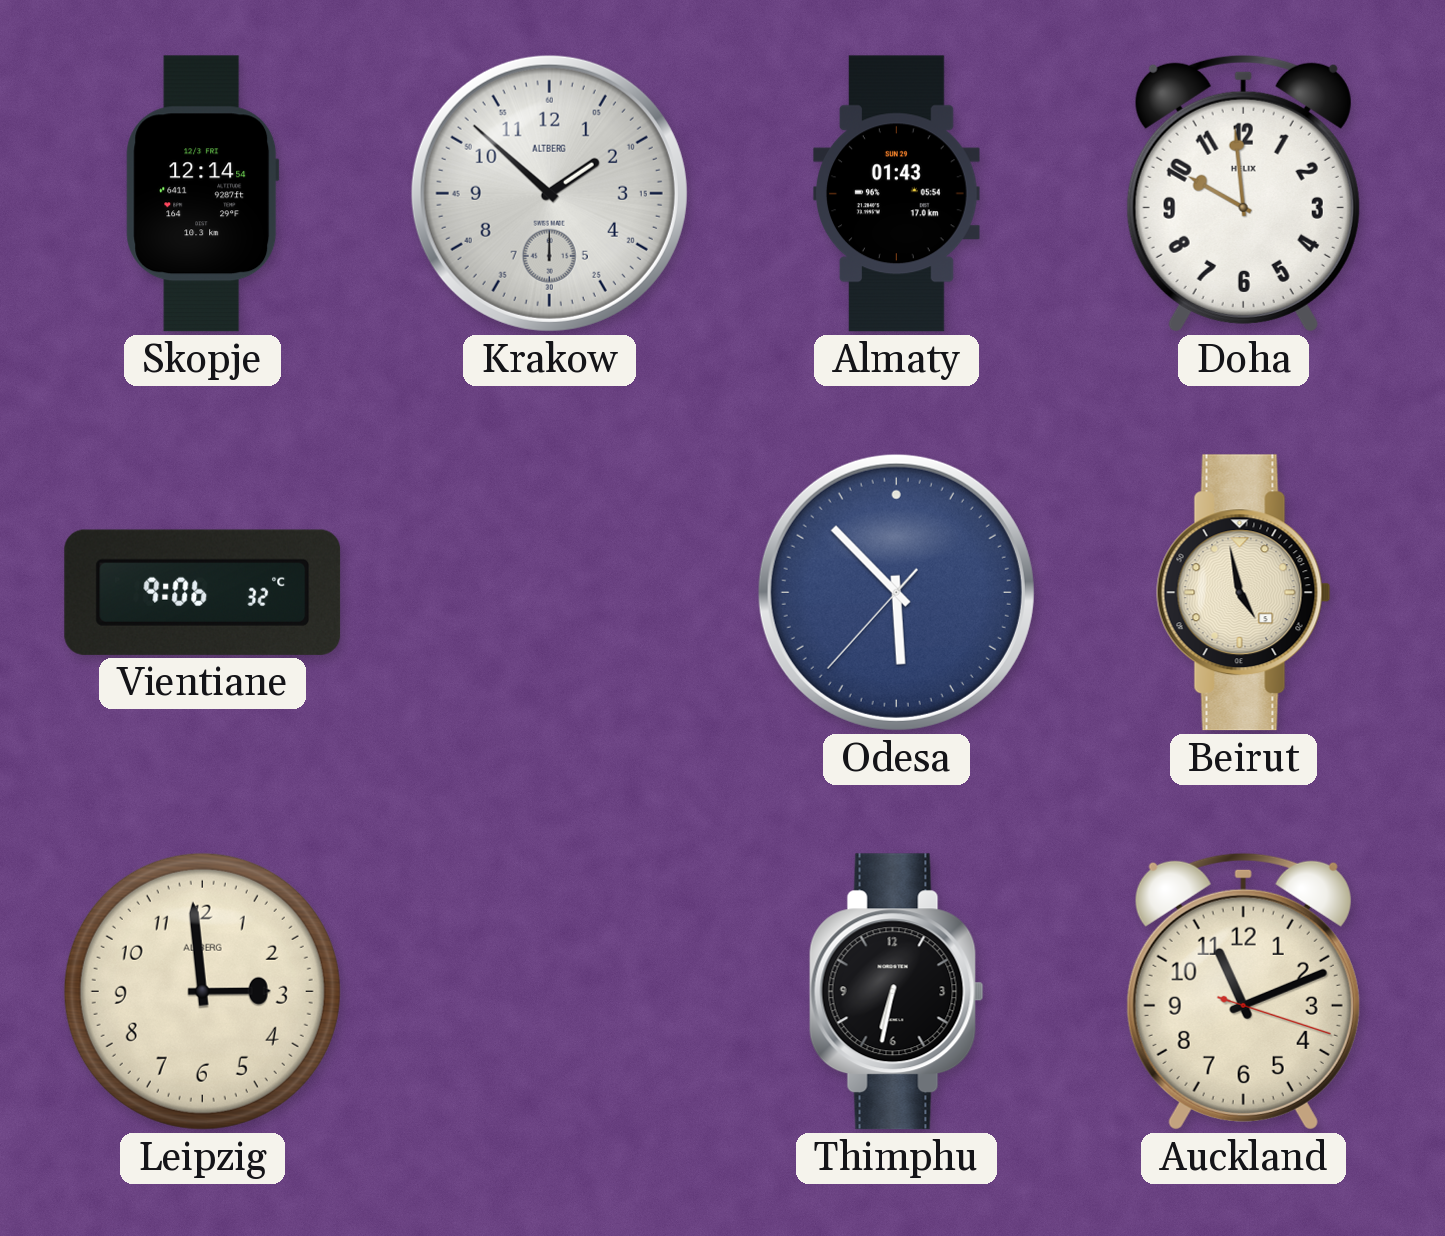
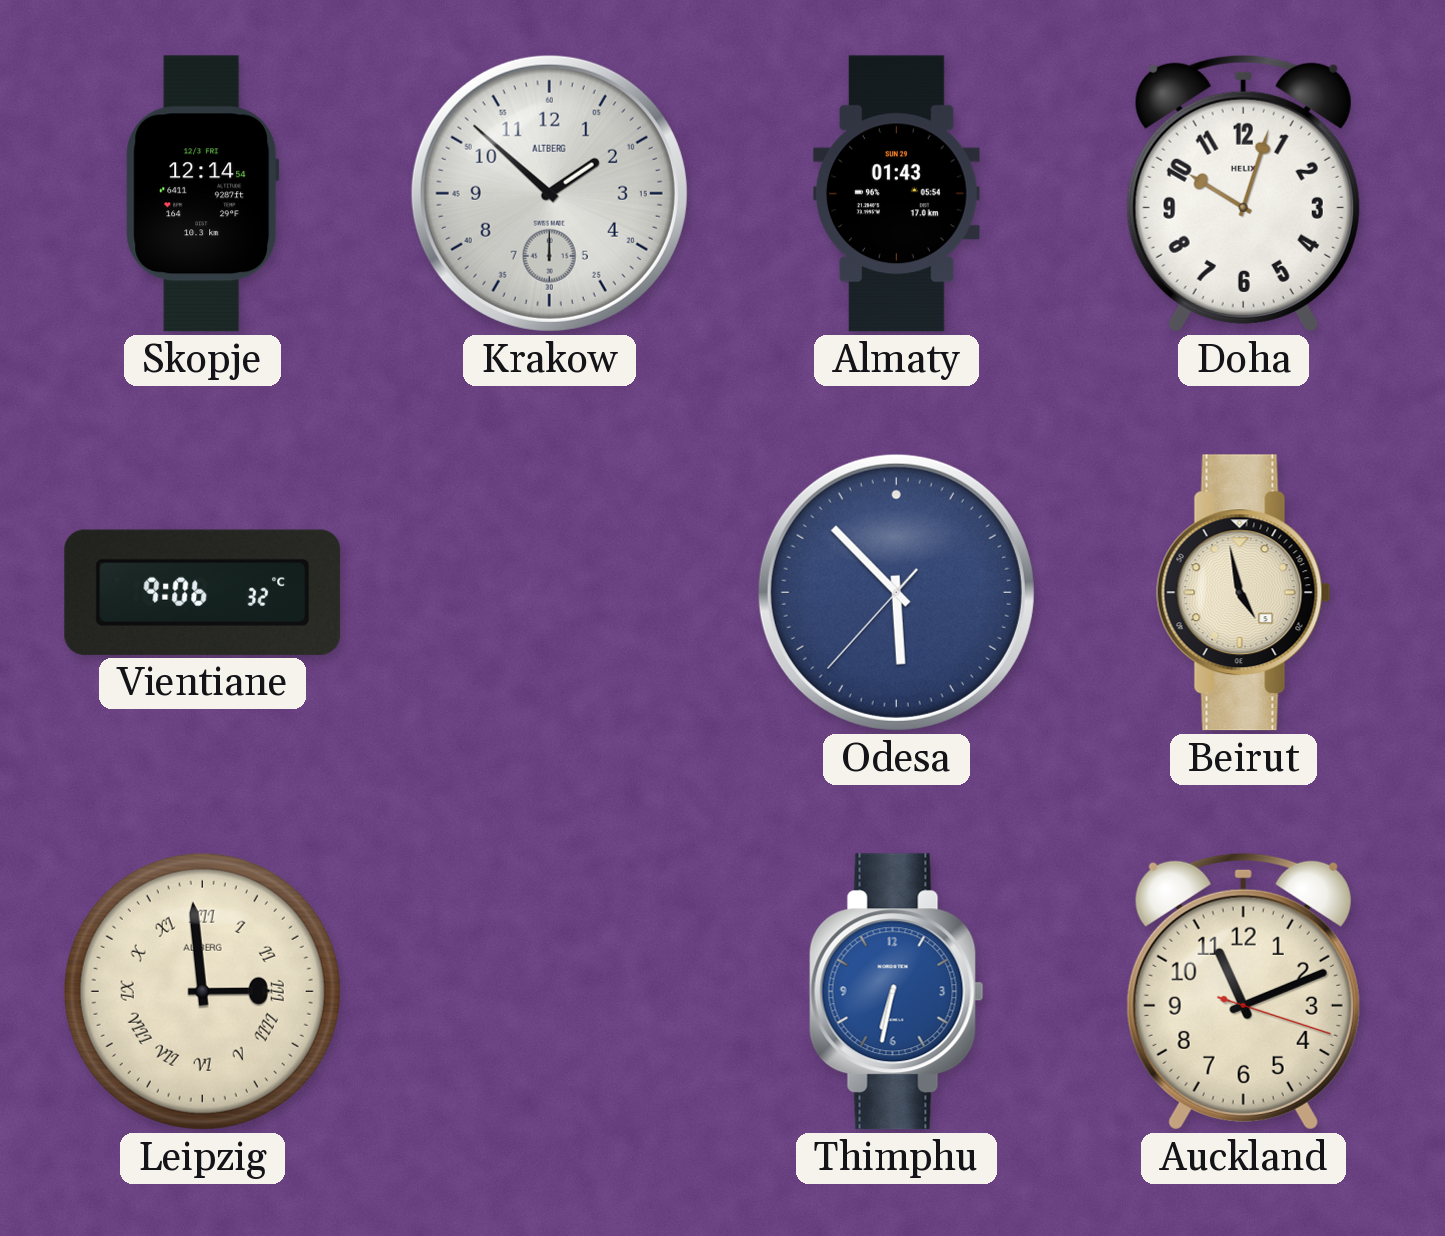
Doha: 9:59 -> 10:03 (1243, 193)
Leipzig numerals: Arabic -> Roman (202, 991)
Thimphu dial: black -> blue (896, 992)
